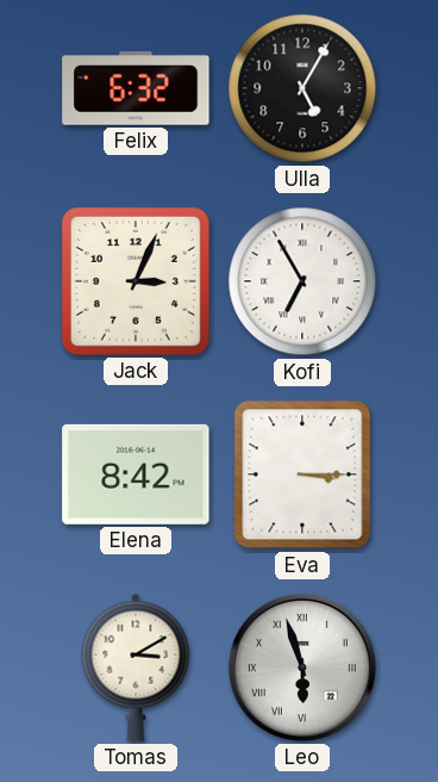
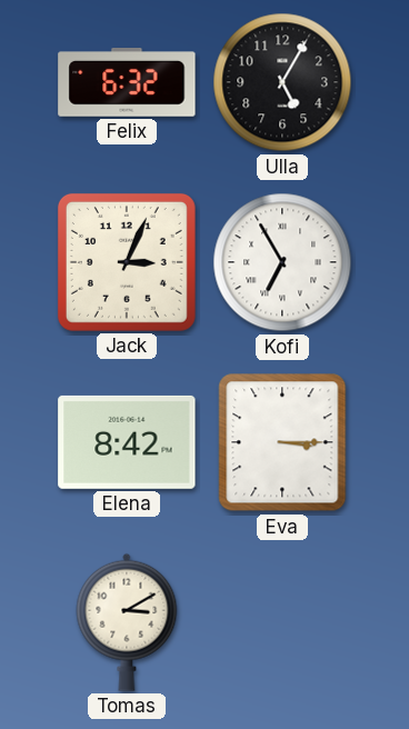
Leo: 5:57 -> none (302, 668)
